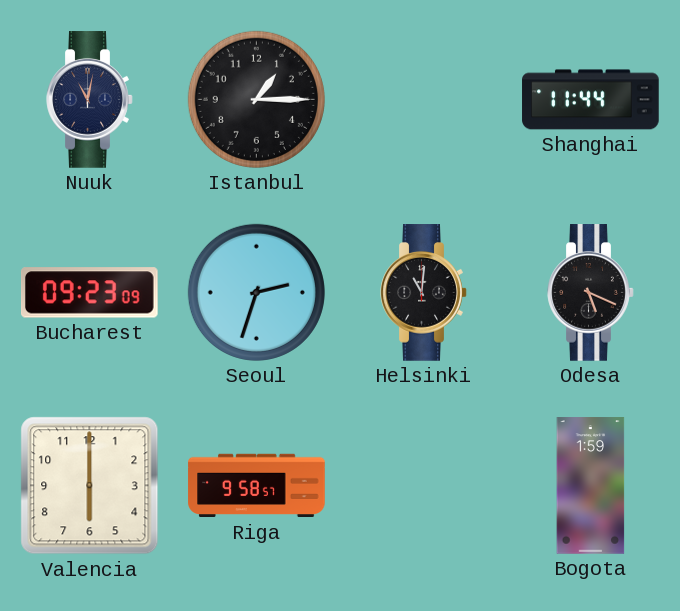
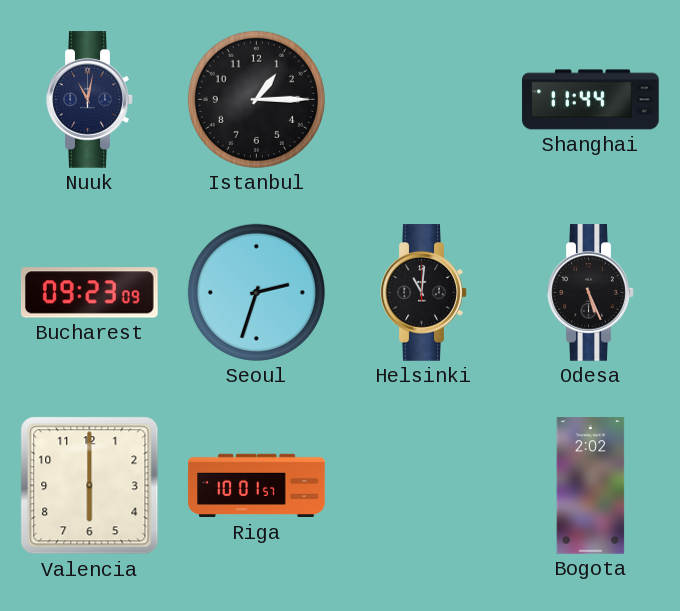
Odesa: 5:19 -> 5:26 (591, 293)
Riga: 9:58 -> 10:01 (257, 486)
Bogota: 1:59 -> 2:02 (591, 486)
